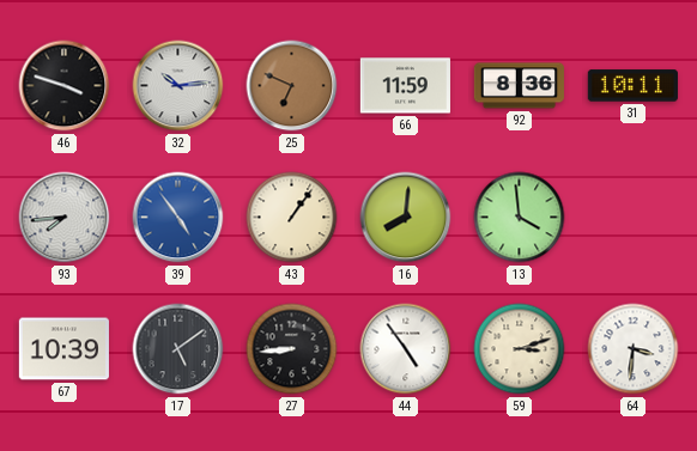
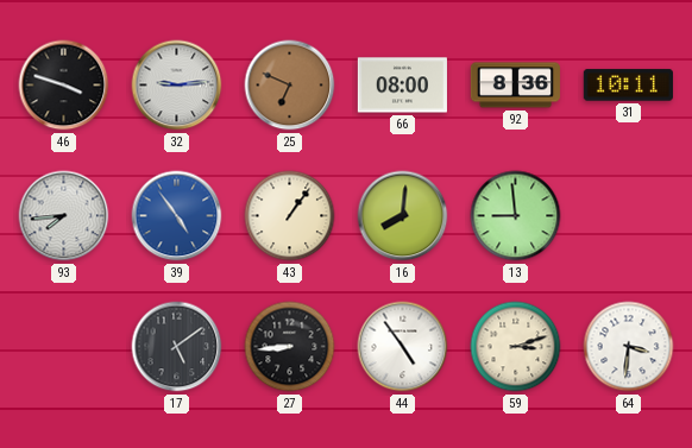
32: 10:14 -> 9:14 (177, 86)
66: 11:59 -> 08:00 (402, 86)
13: 3:59 -> 8:59 (516, 216)
67: 10:39 -> none (63, 349)
